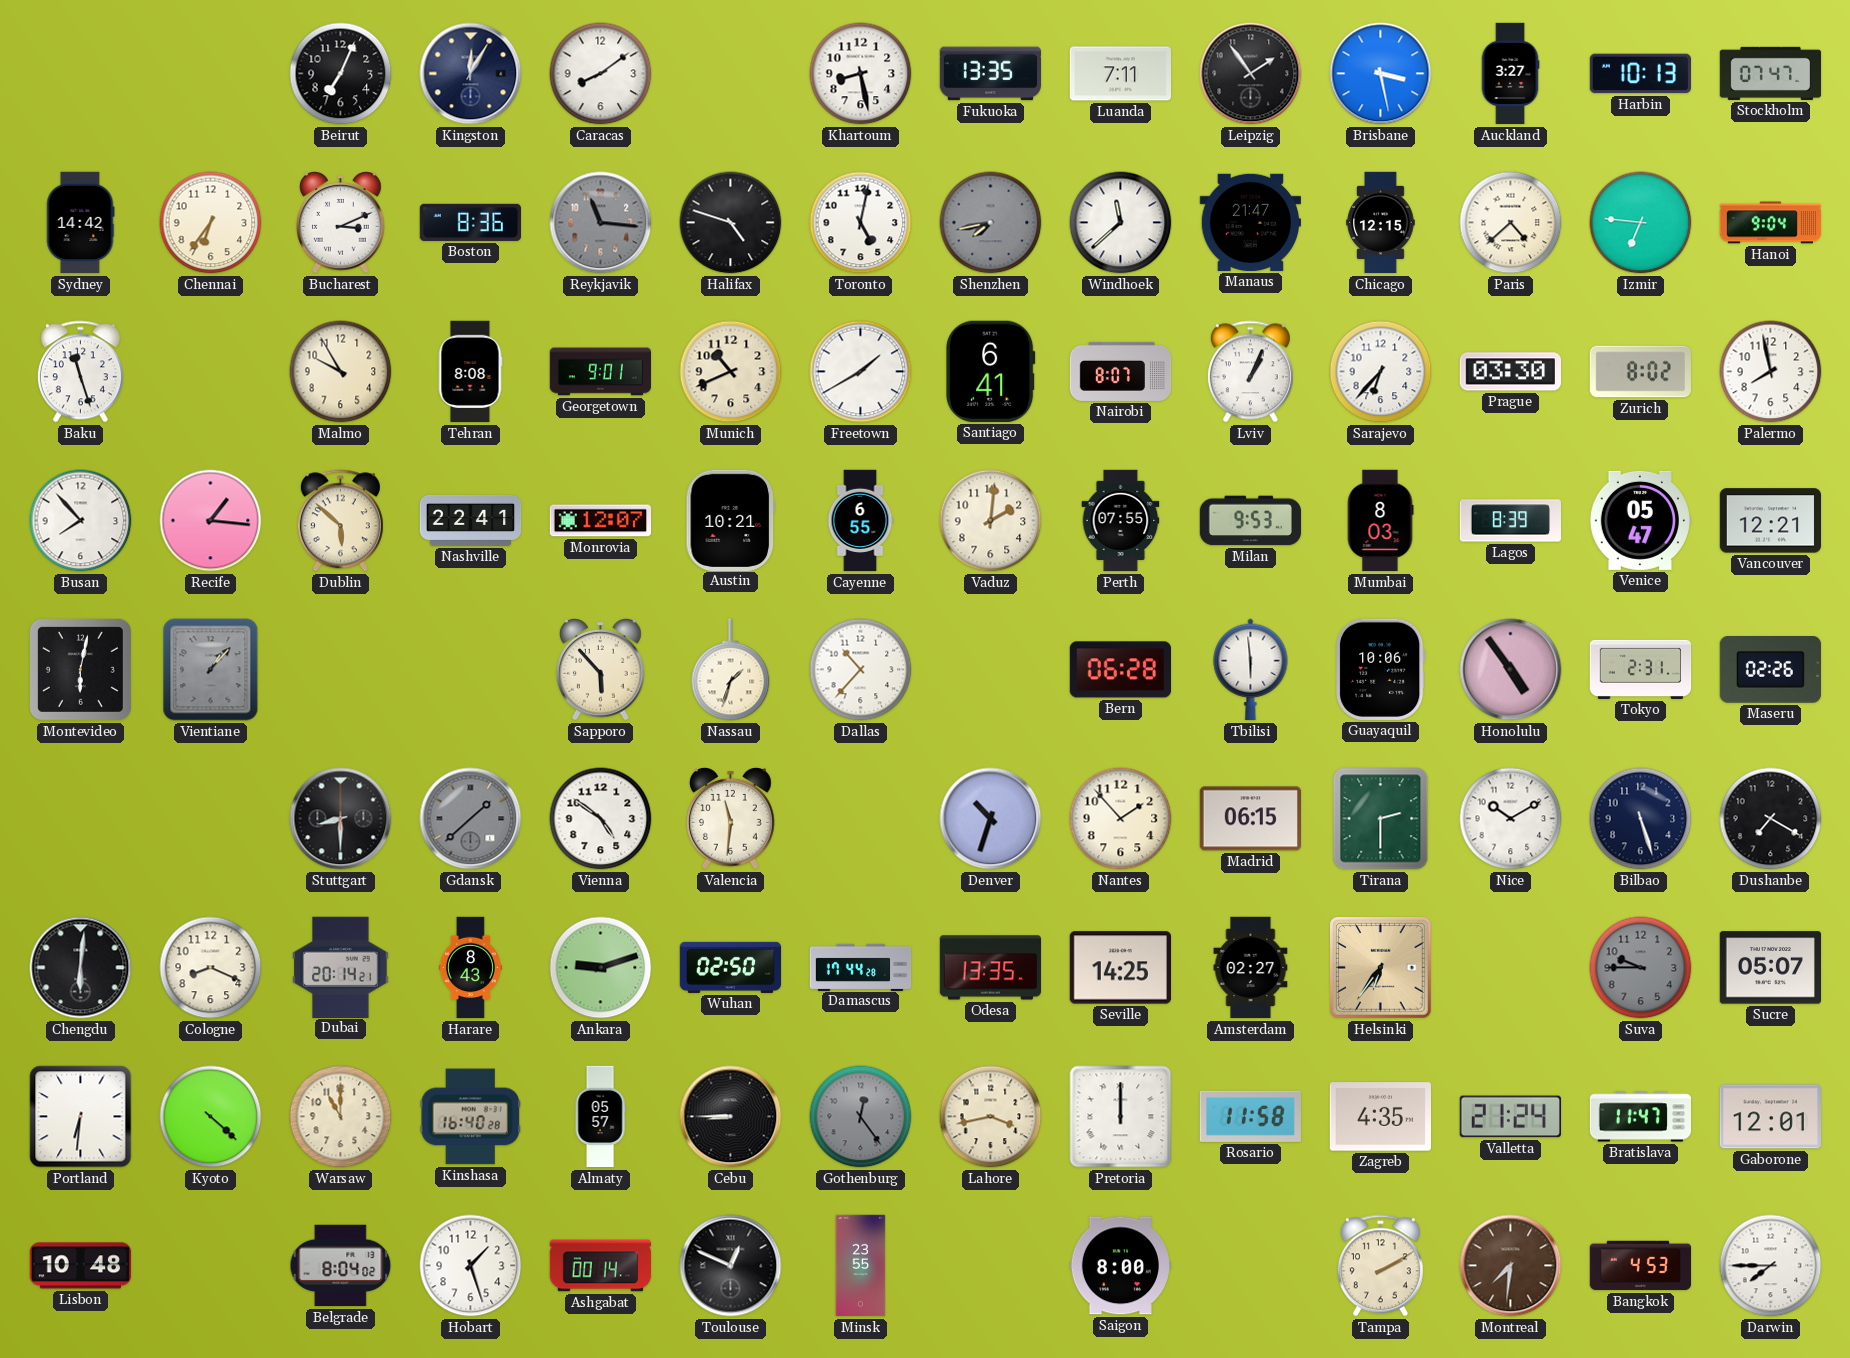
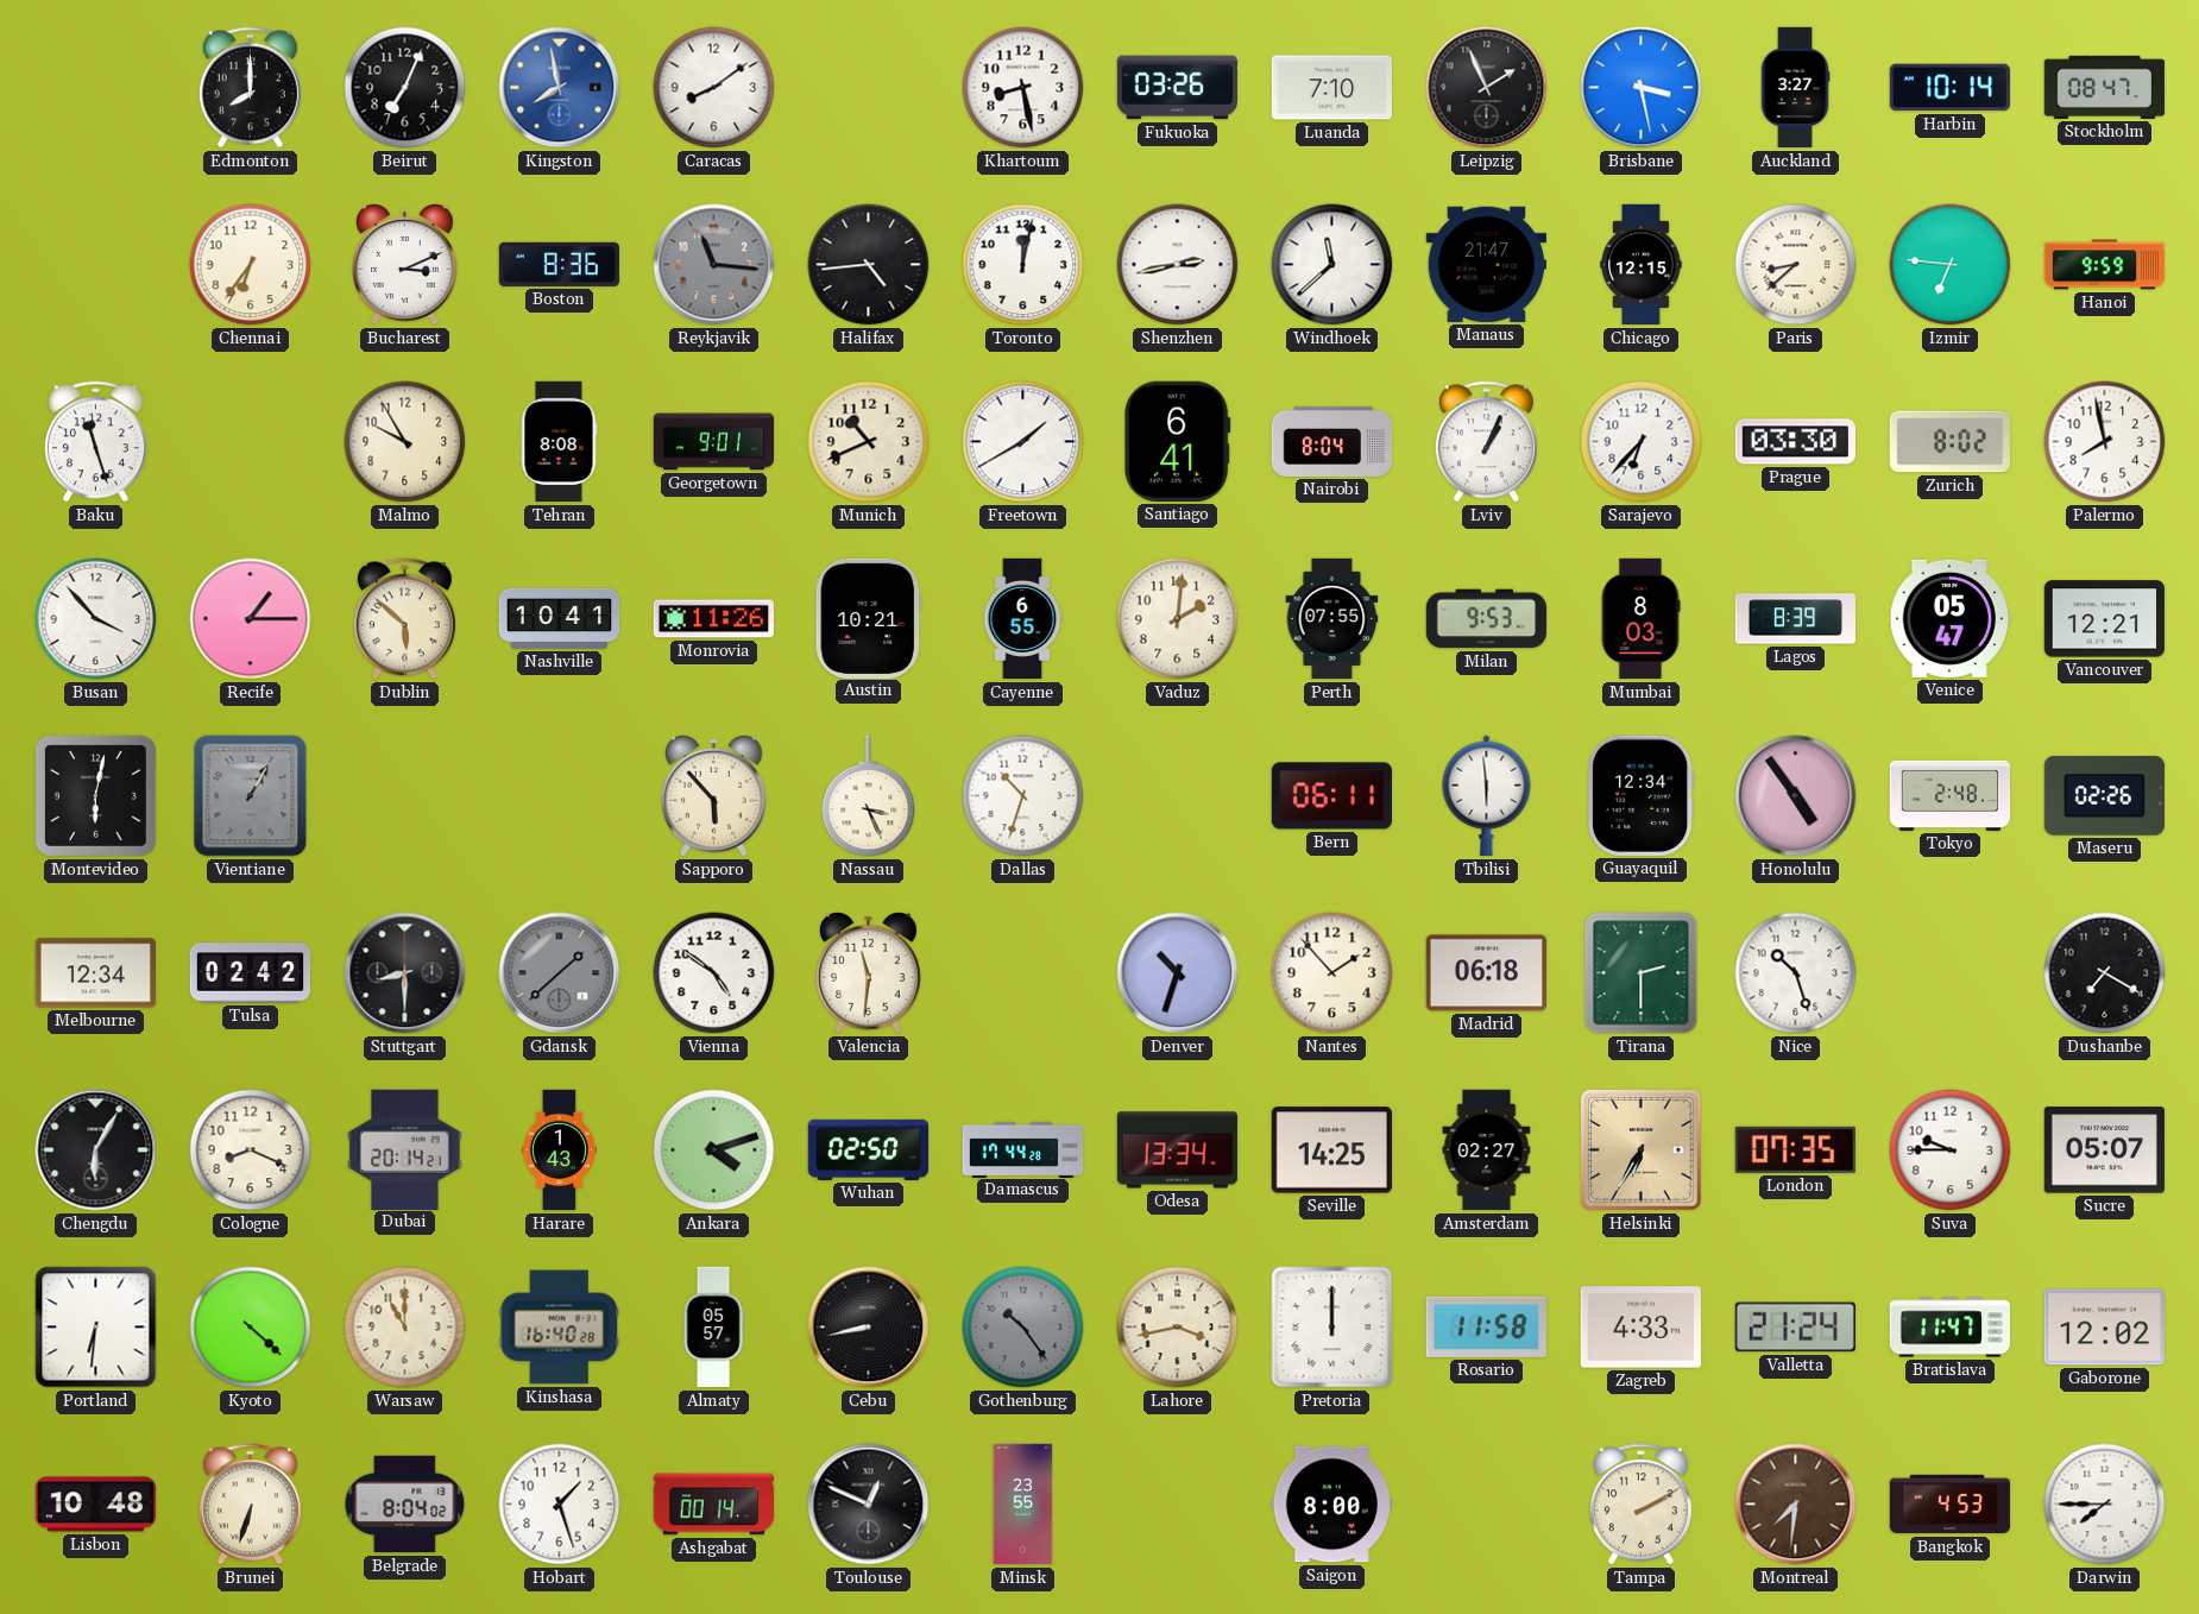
Edmonton: none -> 8:00 (250, 88)
Kingston: 12:05 -> 7:58 (560, 88)
Kingston dial: navy -> blue (560, 88)
Fukuoka: 13:35 -> 03:26 (1177, 88)
Luanda: 7:11 -> 7:10 (1331, 88)
Leipzig: 1:54 -> 1:56 (1487, 88)
Harbin: 10:13 -> 10:14 (1949, 88)
Stockholm: 07:47 -> 08:47 (2105, 87)
Sydney: 14:42 -> none (80, 223)
Halifax: 4:48 -> 4:44 (869, 265)
Toronto: 5:02 -> 12:02 (1023, 265)
Shenzhen: 7:43 -> 2:43 (1178, 265)
Shenzhen dial: grey -> white (1178, 265)
Paris: 4:38 -> 8:38 (1796, 265)
Hanoi: 9:04 -> 9:59 (2105, 265)
Nairobi: 8:07 -> 8:04 (1332, 441)
Busan: 7:53 -> 3:53 (96, 619)
Recife: 1:16 -> 1:15 (251, 619)
Nashville: 22:41 -> 10:41 (560, 618)
Monrovia: 12:07 -> 11:26 (713, 619)
Vientiane: 1:07 -> 1:05 (251, 796)
Nassau: 1:33 -> 3:26 (869, 796)
Dallas: 10:37 -> 10:33 (1023, 796)
Bern: 06:28 -> 06:11 (1331, 796)
Guayaquil: 10:06 -> 12:34 (1642, 795)
Tokyo: 2:31 -> 2:48 (1951, 795)
Melbourne: none -> 12:34 (95, 973)
Tulsa: none -> 02:42 (251, 973)
Madrid: 06:15 -> 06:18 (1486, 973)
Nice: 10:10 -> 10:27 (1796, 973)
Bilbao: 5:27 -> none (1641, 819)
Chengdu: 6:01 -> 6:05 (96, 1150)
Harare: 8:43 -> 1:43 (559, 1150)
Ankara: 9:12 -> 4:12 (714, 1150)
Odesa: 13:35 -> 13:34 (1178, 1150)
Helsinki: 6:36 -> 6:35 (1642, 1150)
London: none -> 07:35 (1795, 1149)
Suva dial: grey -> white (1951, 1150)
Cebu: 8:45 -> 8:43 (869, 1328)
Gothenburg: 12:24 -> 10:24 (1023, 1328)
Zagreb: 4:35 -> 4:33 (1640, 1328)
Gaborone: 12:01 -> 12:02 (2104, 1328)
Brunei: none -> 6:33 (250, 1505)
